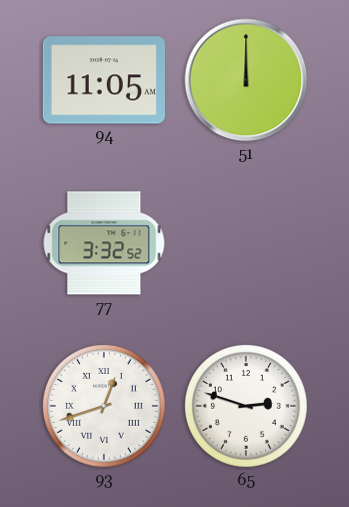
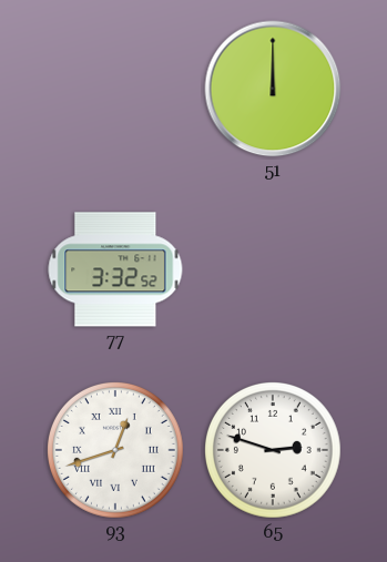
94: 11:05 -> none (104, 80)
